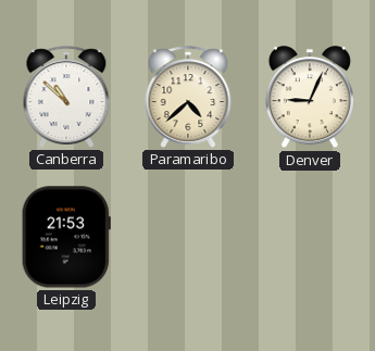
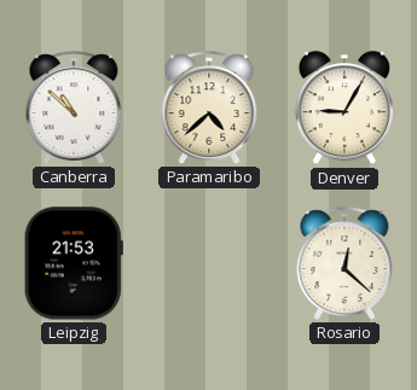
Denver: 9:04 -> 9:05 (344, 109)
Rosario: none -> 12:22 (344, 263)
